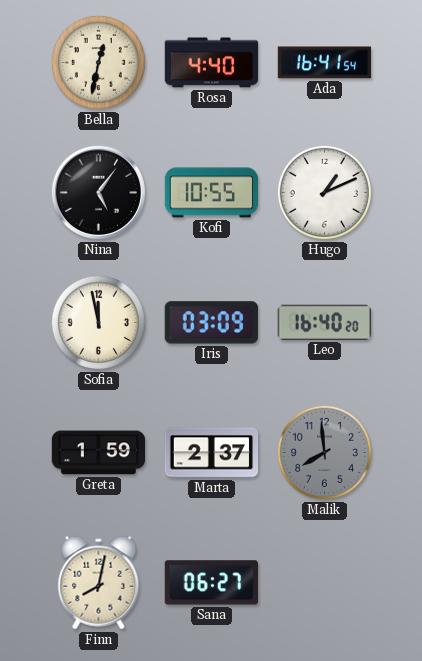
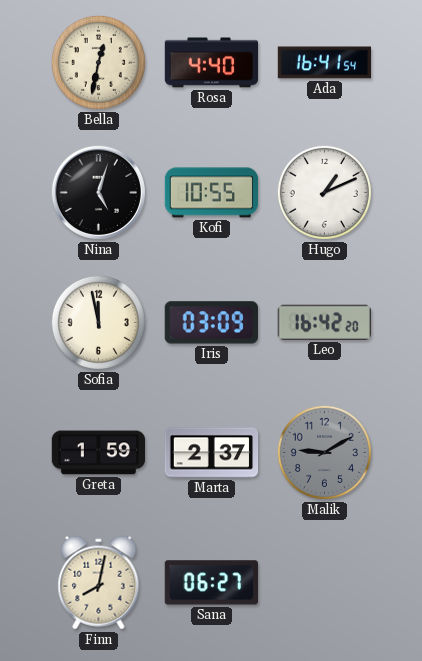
Nina: 5:06 -> 5:03 (98, 192)
Leo: 16:40 -> 16:42 (324, 322)
Malik: 7:59 -> 9:10 (324, 452)
